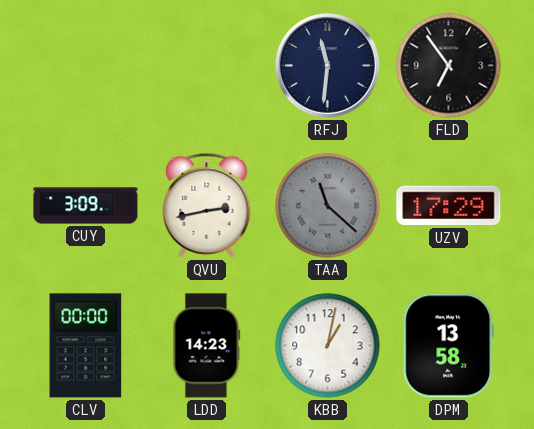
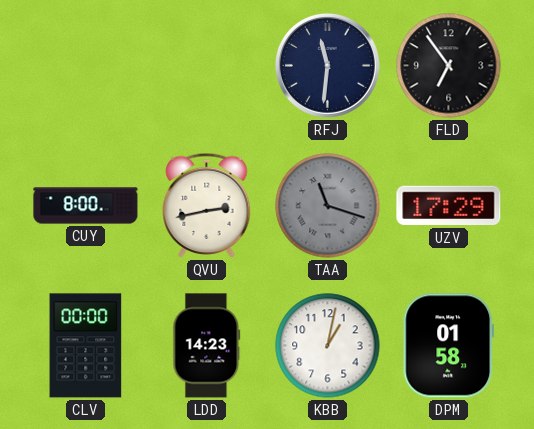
CUY: 3:09 -> 8:00 (86, 206)
TAA: 11:22 -> 11:18 (328, 206)
DPM: 13:58 -> 01:58 (449, 346)
